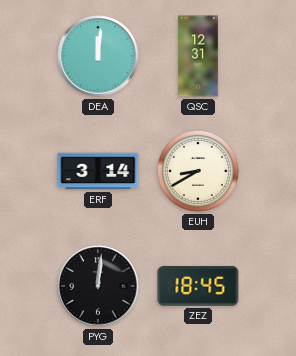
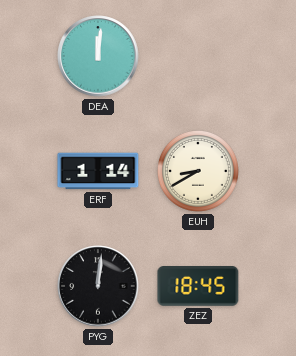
QSC: 12:31 -> none (198, 56)
ERF: 3:14 -> 1:14 (98, 171)
